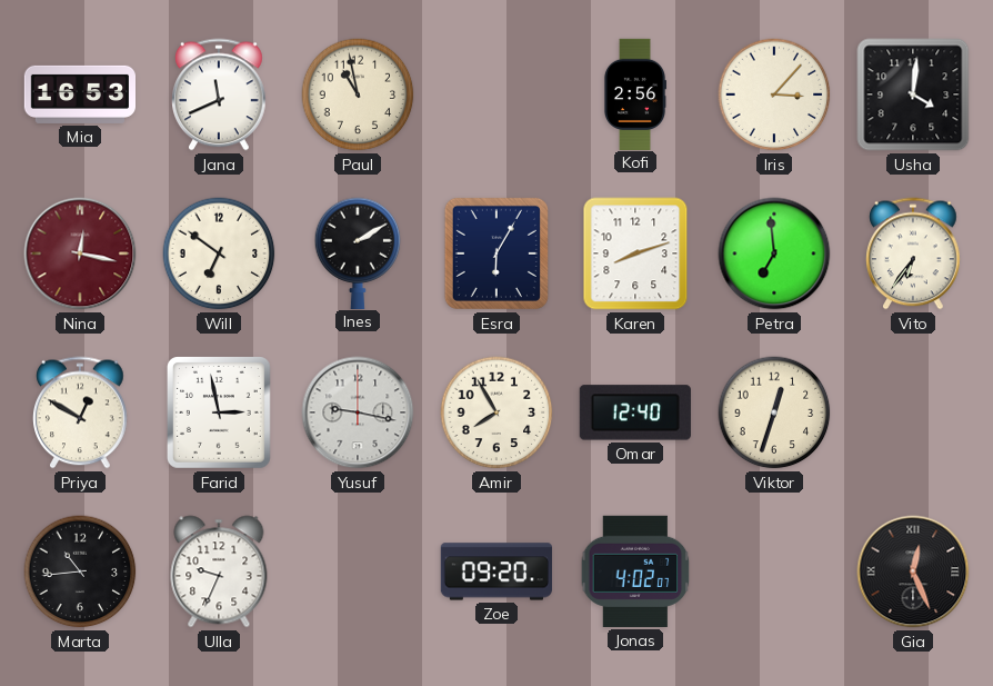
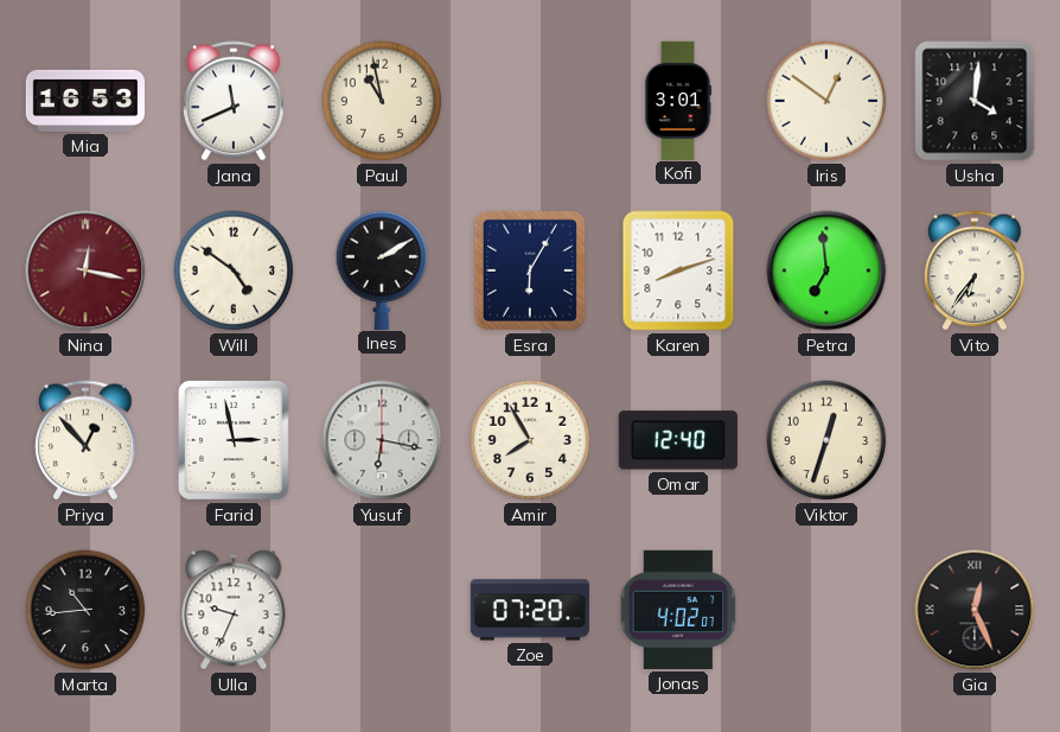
Kofi: 2:56 -> 3:01 (677, 100)
Iris: 3:07 -> 12:51 (826, 101)
Will: 6:51 -> 4:51 (234, 270)
Priya: 12:50 -> 12:53 (87, 440)
Yusuf: 9:17 -> 6:17 (382, 440)
Zoe: 09:20 -> 07:20 (530, 610)
